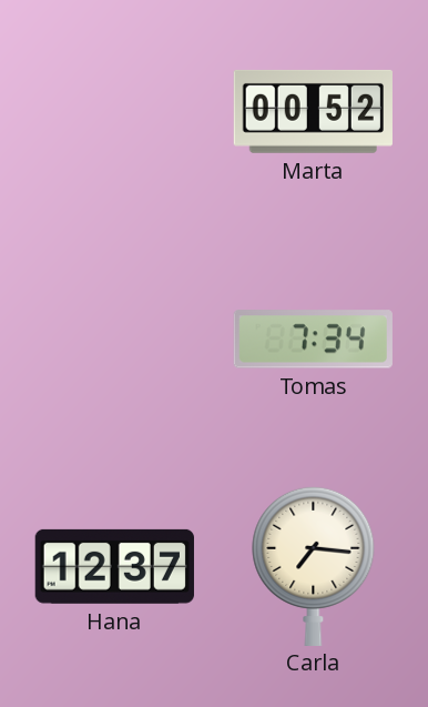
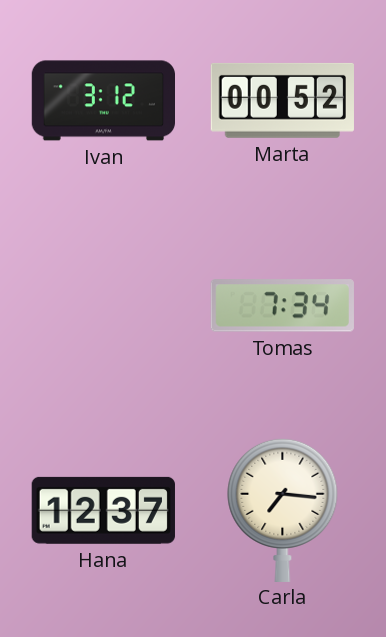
Ivan: none -> 3:12 (103, 101)
